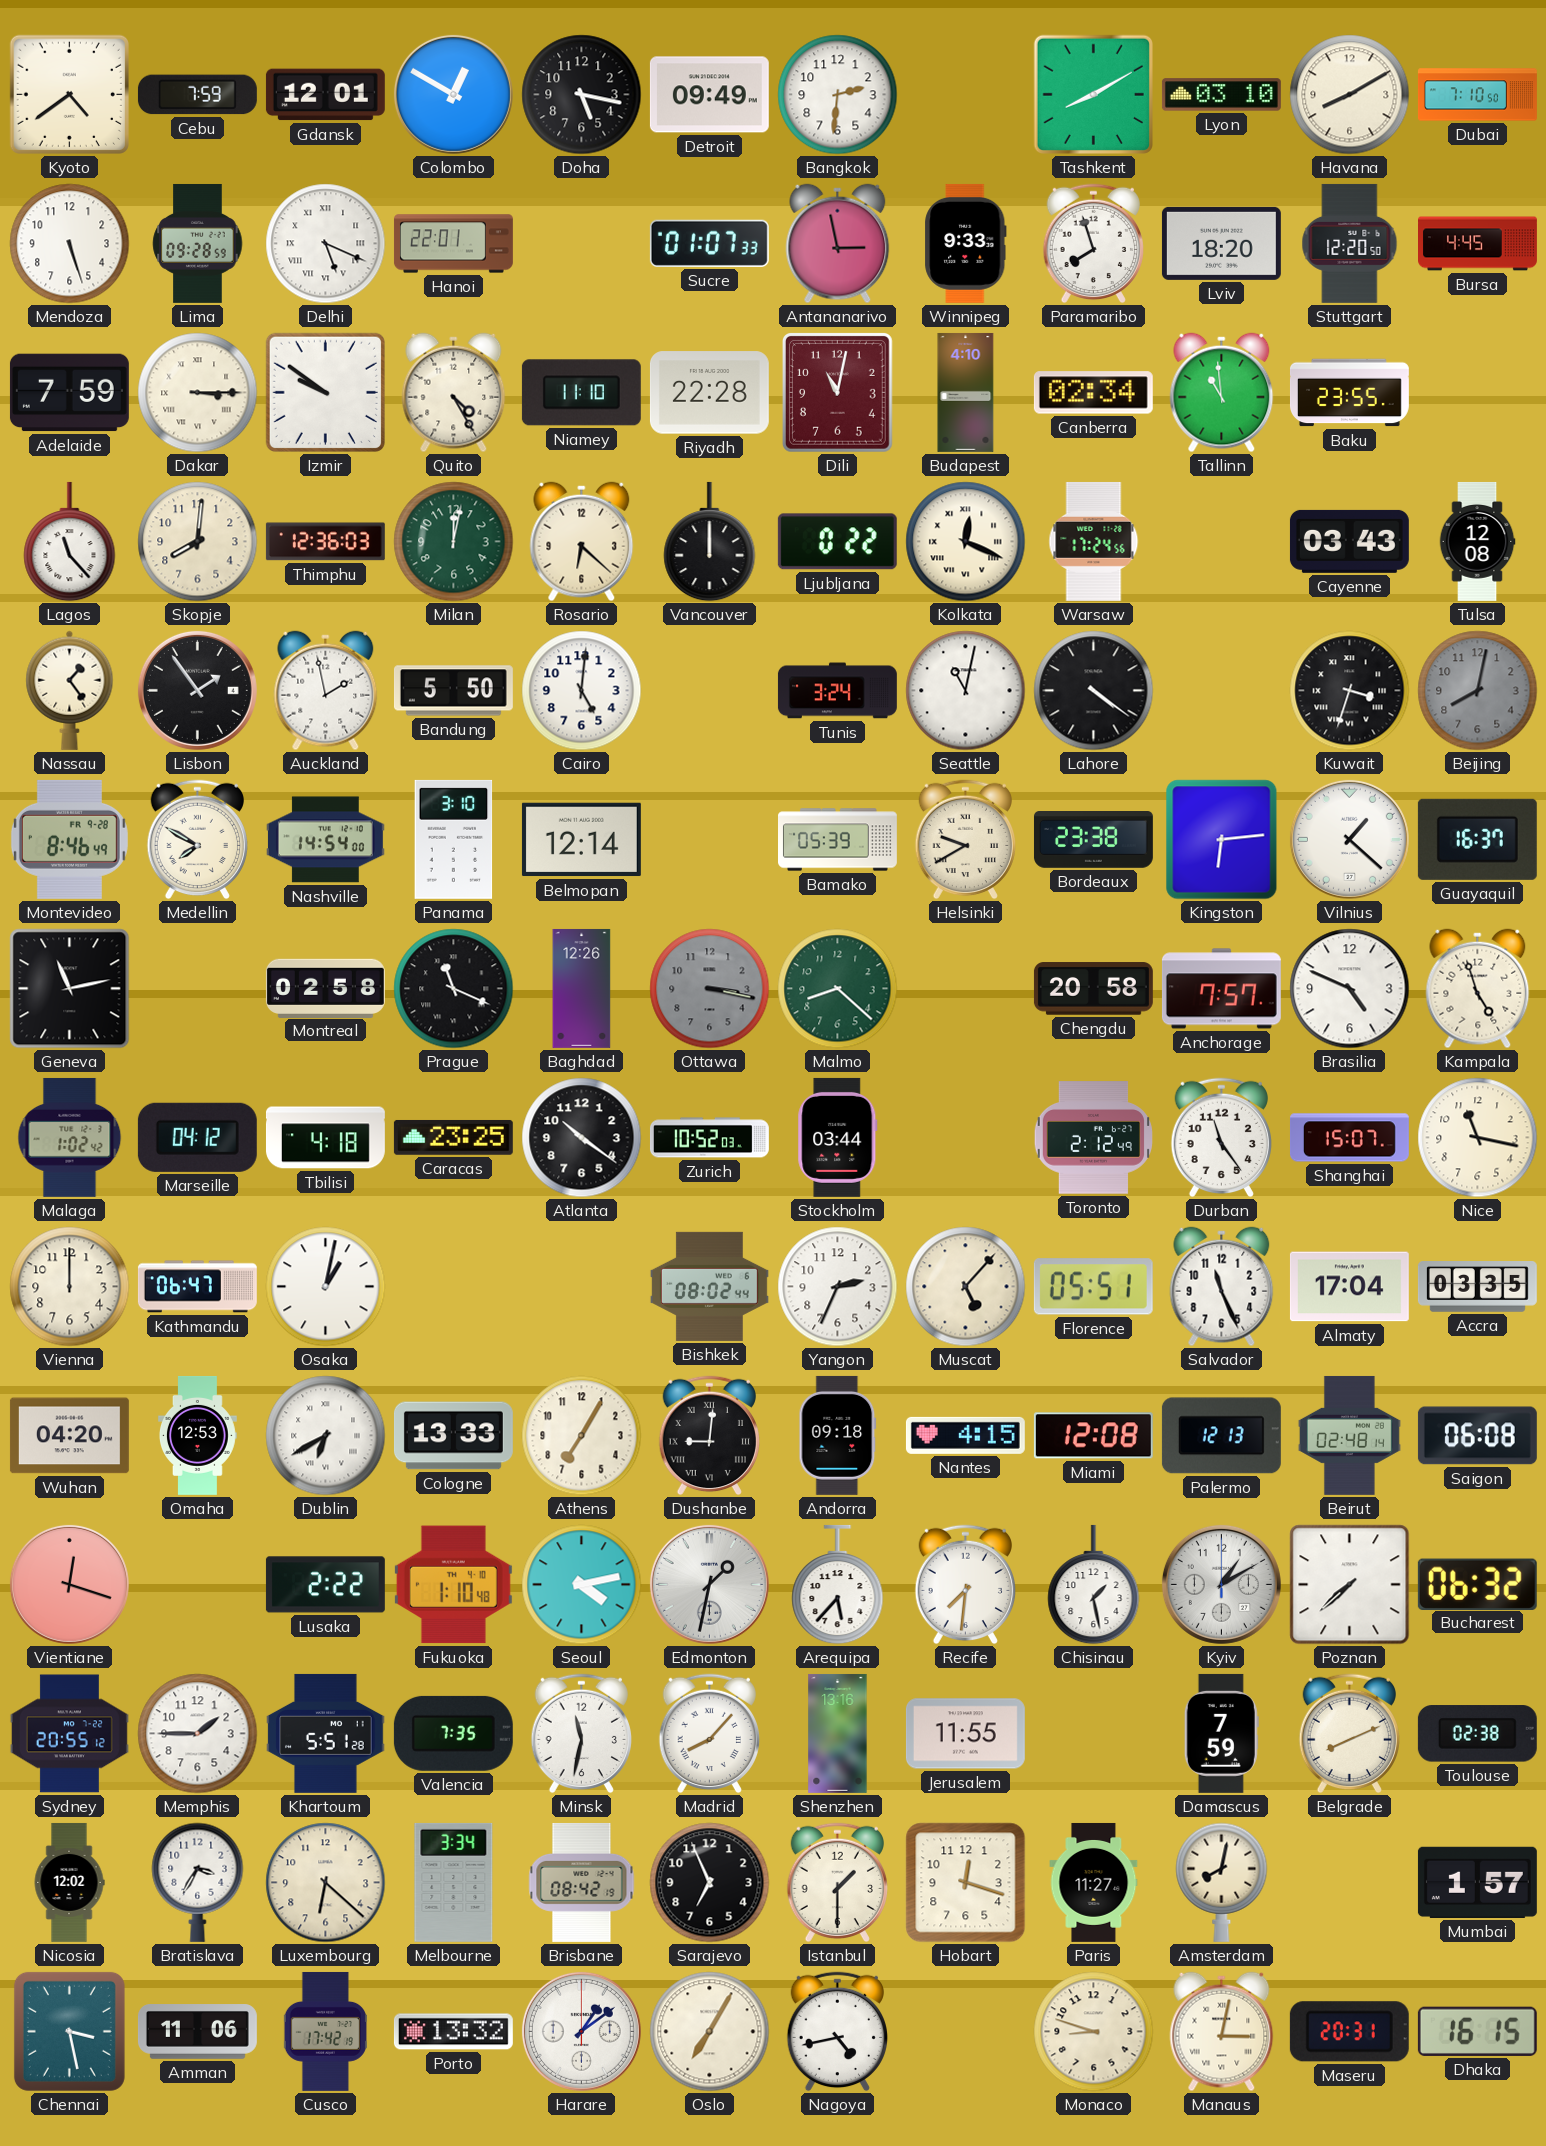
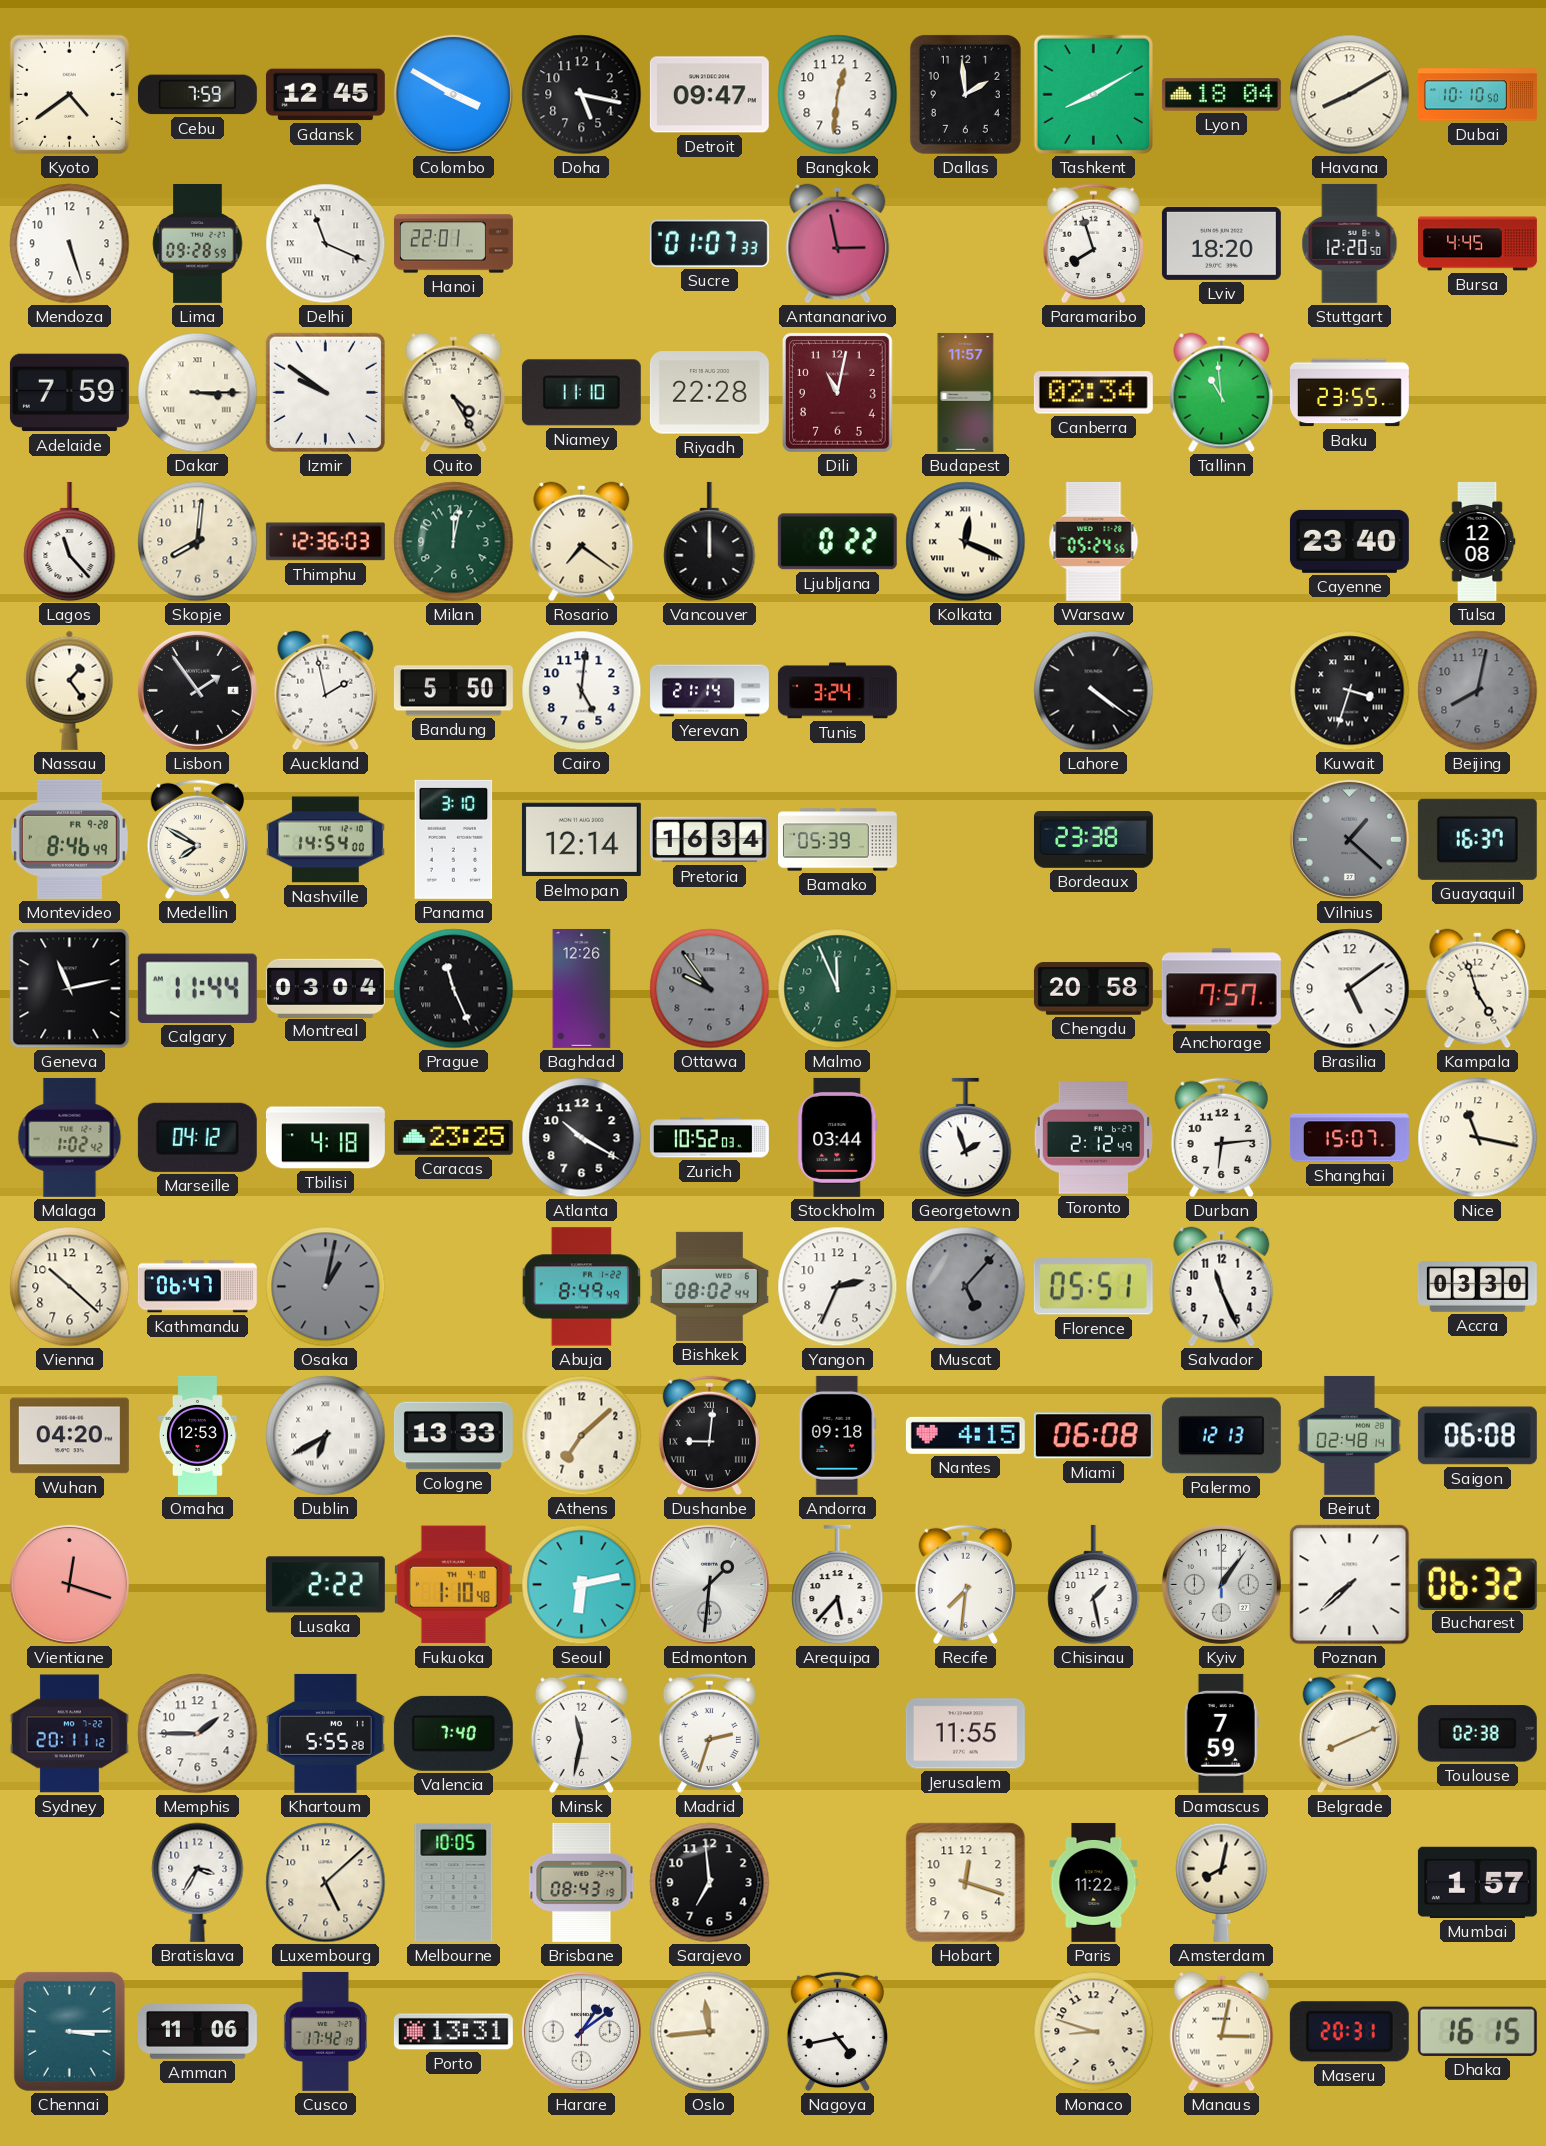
Gdansk: 12:01 -> 12:45 (325, 95)
Colombo: 12:50 -> 3:50 (453, 94)
Detroit: 09:49 -> 09:47 (709, 95)
Bangkok: 2:31 -> 12:31 (838, 95)
Dallas: none -> 1:59 (965, 94)
Lyon: 03:10 -> 18:04 (1221, 95)
Dubai: 7:10 -> 10:10 (1477, 95)
Delhi: 5:19 -> 11:19 (326, 244)
Winnipeg: 9:33 -> none (966, 243)
Budapest: 4:10 -> 11:57 (966, 392)
Rosario: 6:22 -> 7:21 (582, 542)
Warsaw: 17:24 -> 05:24 (1094, 541)
Cayenne: 03:43 -> 23:40 (1349, 541)
Yerevan: none -> 21:14 (710, 691)
Seattle: 11:02 -> none (966, 691)
Pretoria: none -> 16:34 (709, 840)
Helsinki: 9:40 -> none (965, 840)
Kingston: 6:14 -> none (1222, 840)
Vilnius dial: white -> grey (1349, 839)
Calgary: none -> 11:44 (197, 988)
Montreal: 02:58 -> 03:04 (325, 988)
Prague: 11:19 -> 11:26 (454, 989)
Ottawa: 3:17 -> 9:54 (710, 989)
Malmo: 8:22 -> 11:56 (838, 989)
Brasilia: 4:49 -> 5:09 (1350, 989)
Atlanta: 10:21 -> 10:20 (582, 1138)
Georgetown: none -> 1:57 (966, 1138)
Durban: 11:24 -> 6:14 (1221, 1138)
Vienna: 12:00 -> 10:22 (70, 1287)
Osaka dial: white -> grey (326, 1287)
Abuja: none -> 8:49 (582, 1287)
Muscat dial: cream -> grey (966, 1287)
Almaty: 17:04 -> none (1349, 1287)
Accra: 03:35 -> 03:30 (1477, 1287)
Athens: 7:05 -> 7:08 (582, 1436)
Miami: 12:08 -> 06:08 (1093, 1436)
Seoul: 4:13 -> 6:13 (582, 1585)
Edmonton: 1:32 -> 1:31 (709, 1584)
Kyiv: 1:10 -> 1:06 (1221, 1584)
Sydney: 20:55 -> 20:11 (69, 1734)
Khartoum: 5:51 -> 5:55 (326, 1733)
Valencia: 7:35 -> 7:40 (453, 1733)
Madrid: 8:07 -> 2:33 (709, 1734)
Shenzhen: 13:16 -> none (838, 1733)
Nicosia: 12:02 -> none (69, 1882)
Luxembourg: 6:22 -> 5:08 (326, 1883)
Melbourne: 3:34 -> 10:05 (454, 1882)
Brisbane: 08:42 -> 08:43 (582, 1882)
Sarajevo: 6:56 -> 6:59 (710, 1883)
Istanbul: 1:30 -> none (837, 1883)
Paris: 11:27 -> 11:22 (1094, 1882)
Chennai: 3:28 -> 3:15 (69, 2031)
Porto: 13:32 -> 13:31 (453, 2032)
Oslo: 7:05 -> 11:44 (710, 2032)
